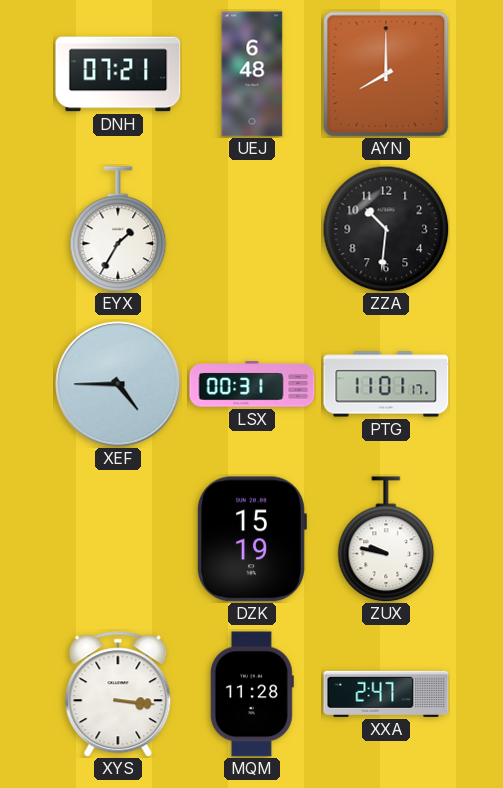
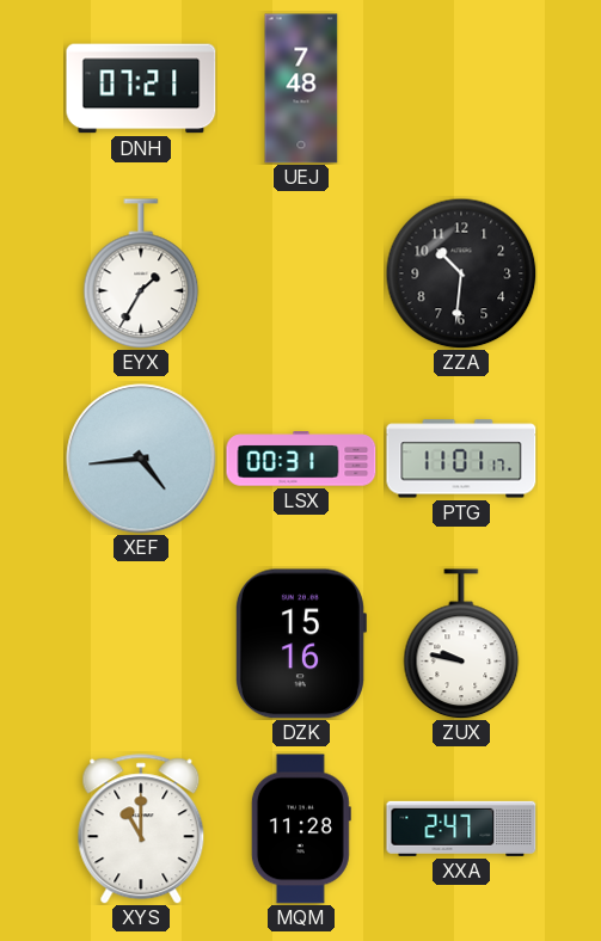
UEJ: 6:48 -> 7:48 (301, 88)
AYN: 8:00 -> none (386, 74)
XEF: 4:45 -> 4:44 (141, 459)
DZK: 15:19 -> 15:16 (300, 644)
XYS: 3:16 -> 11:00 (141, 829)
